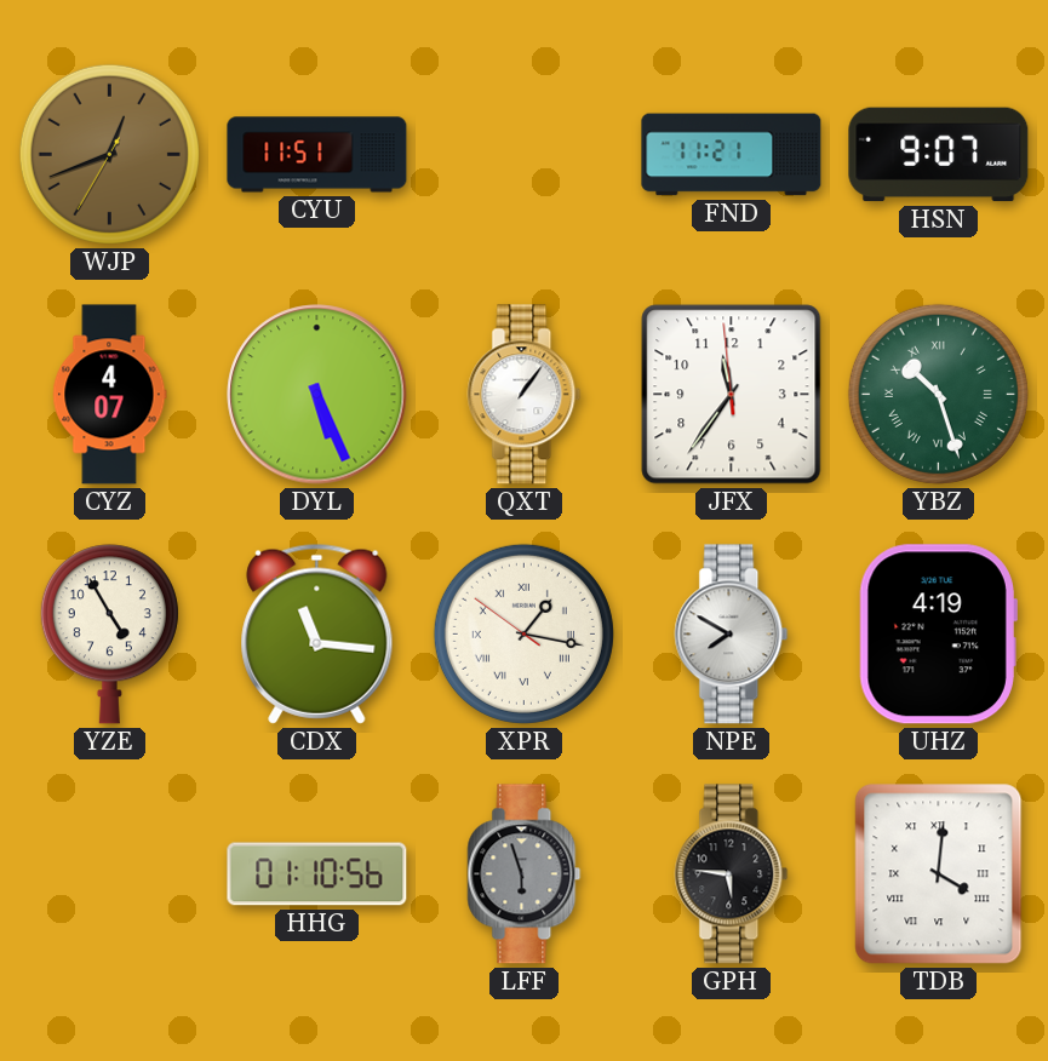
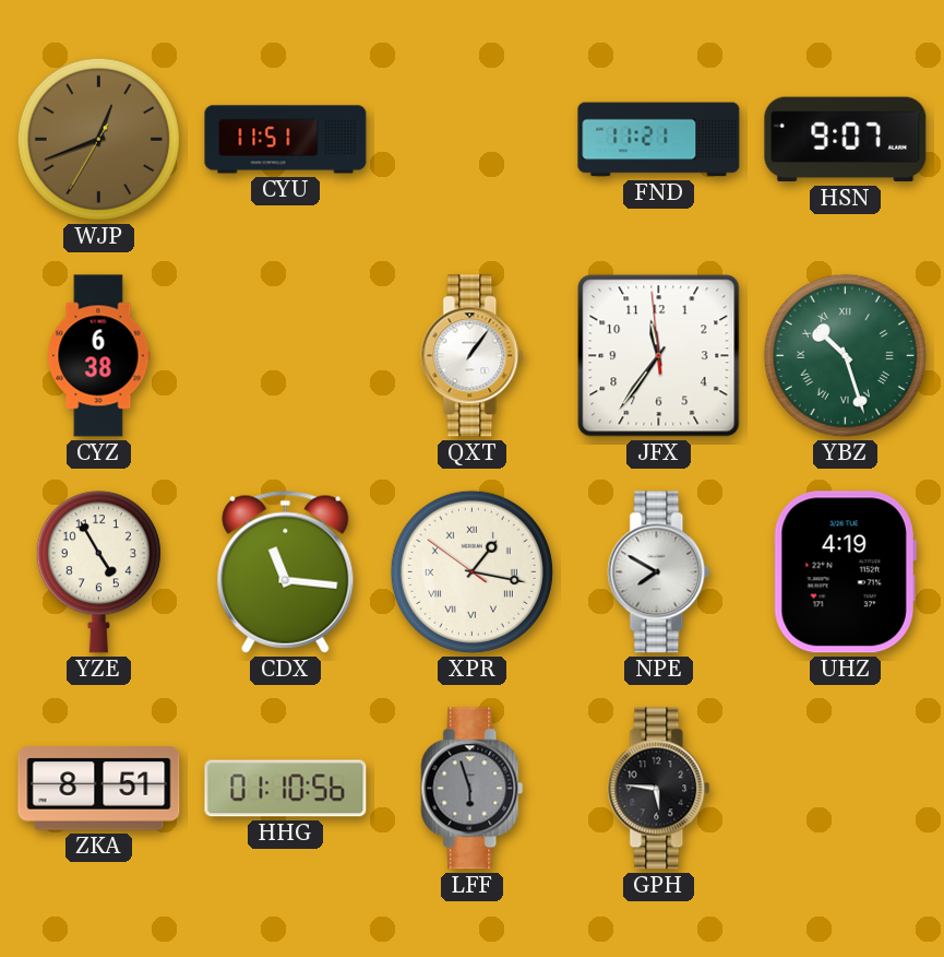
CYZ: 4:07 -> 6:38 (99, 356)
DYL: 5:26 -> none (317, 395)
ZKA: none -> 8:51 (99, 789)
TDB: 4:01 -> none (939, 874)
